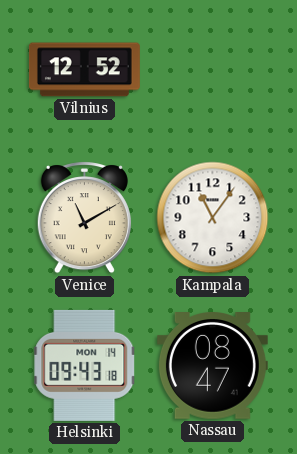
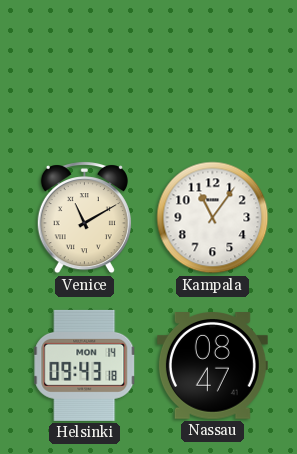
Vilnius: 12:52 -> none (84, 70)
